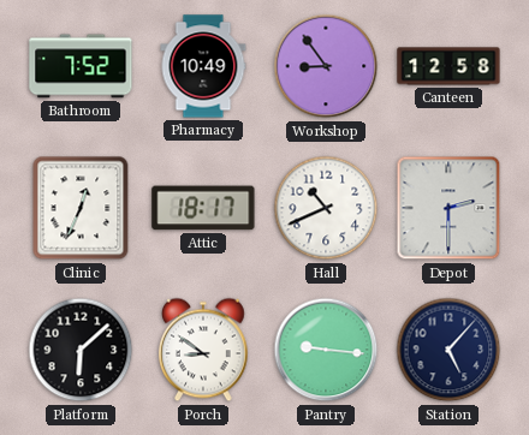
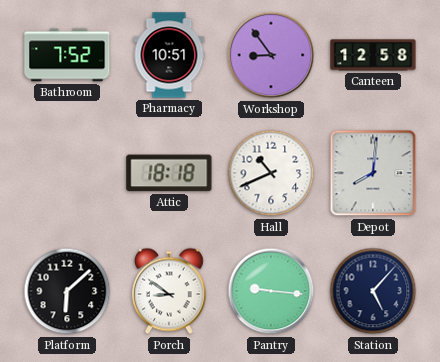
Pharmacy: 10:49 -> 10:51 (169, 55)
Clinic: 12:34 -> none (81, 208)
Attic: 18:17 -> 18:18 (169, 173)
Depot: 2:30 -> 8:01 (373, 173)
